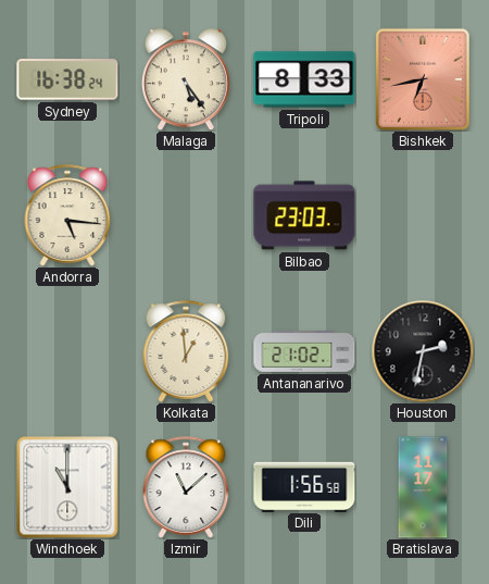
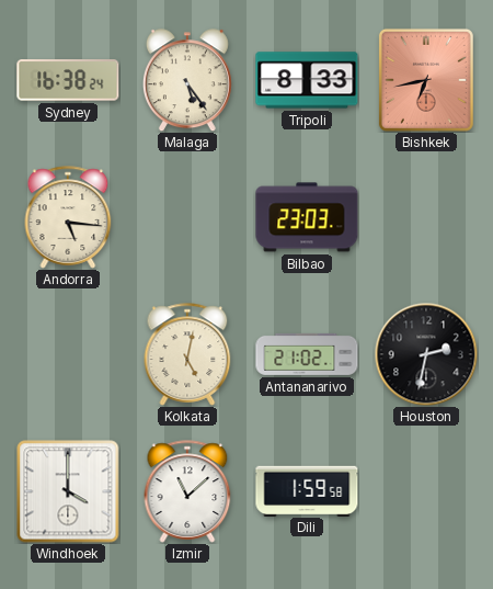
Kolkata: 12:59 -> 5:02 (187, 354)
Windhoek: 11:00 -> 4:00 (68, 491)
Dili: 1:56 -> 1:59 (307, 490)
Bratislava: 11:17 -> none (423, 487)
